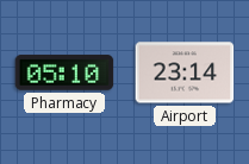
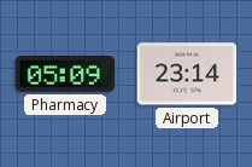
Pharmacy: 05:10 -> 05:09 (65, 74)
